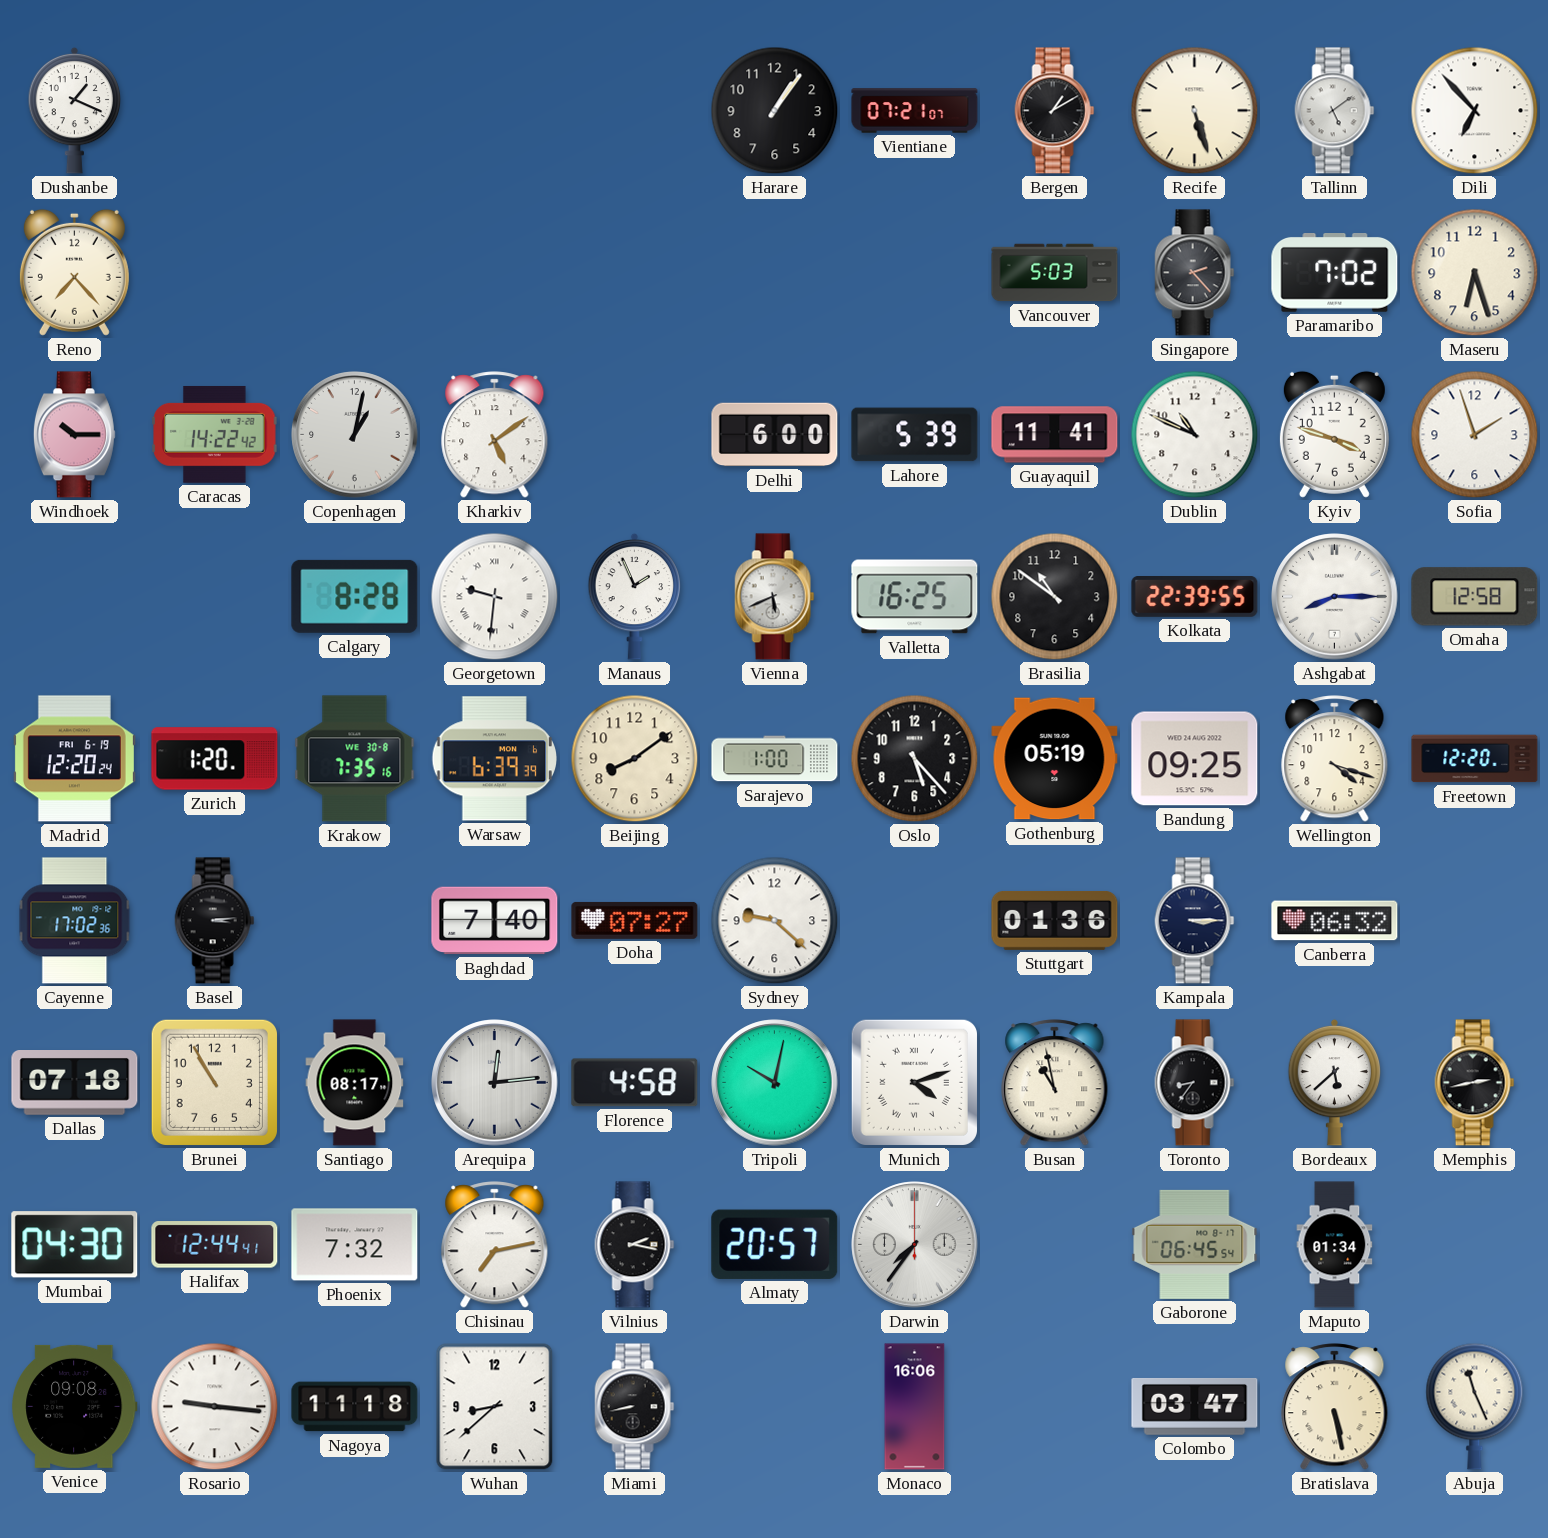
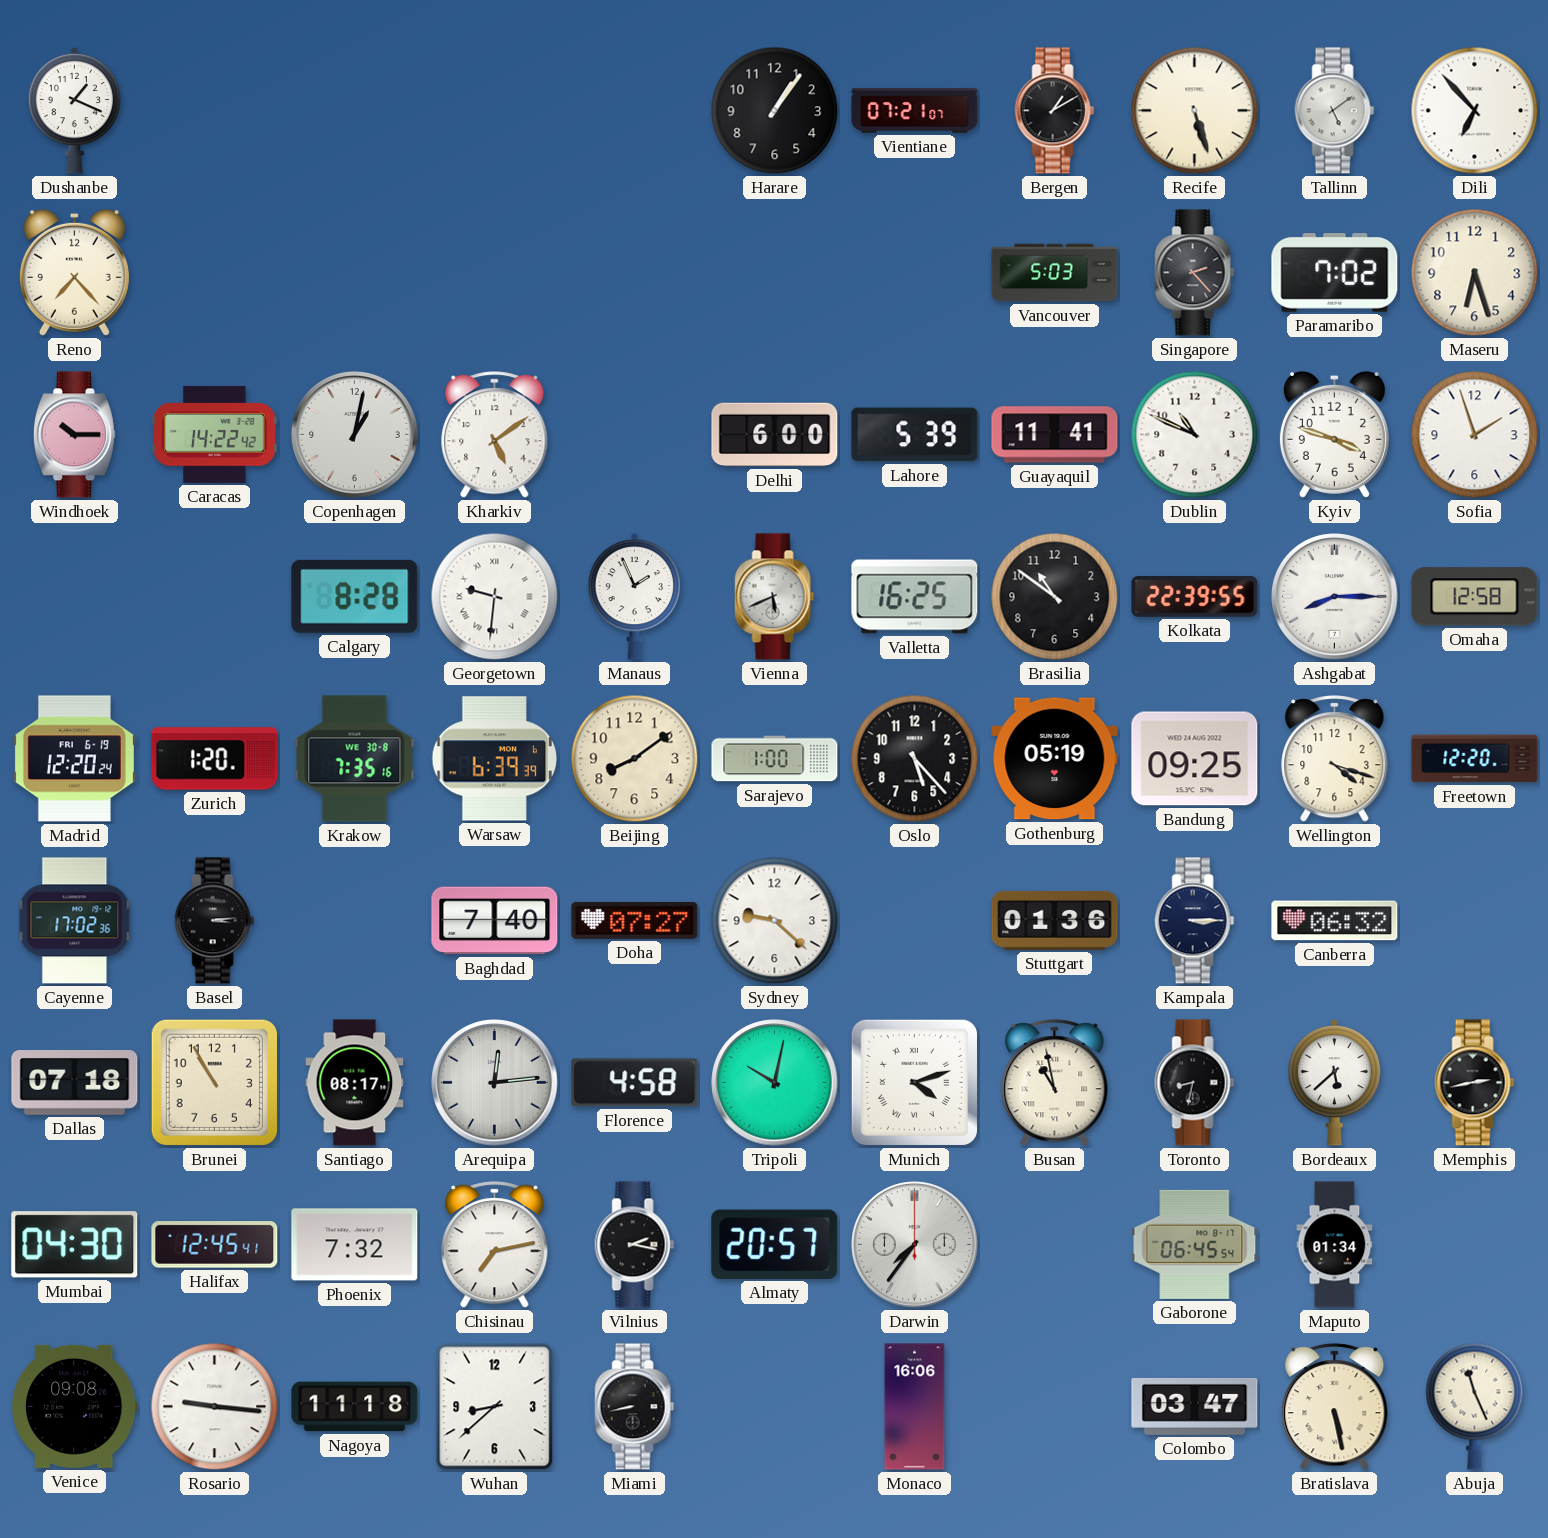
Toronto: 8:36 -> 8:32 (1195, 1083)
Halifax: 12:44 -> 12:45 (215, 1245)
